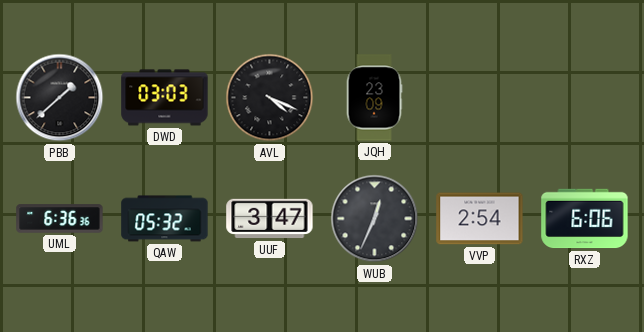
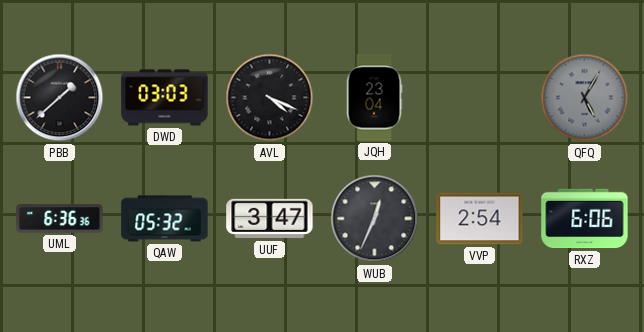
JQH: 23:09 -> 23:04 (374, 98)
QFQ: none -> 5:05 (585, 98)
